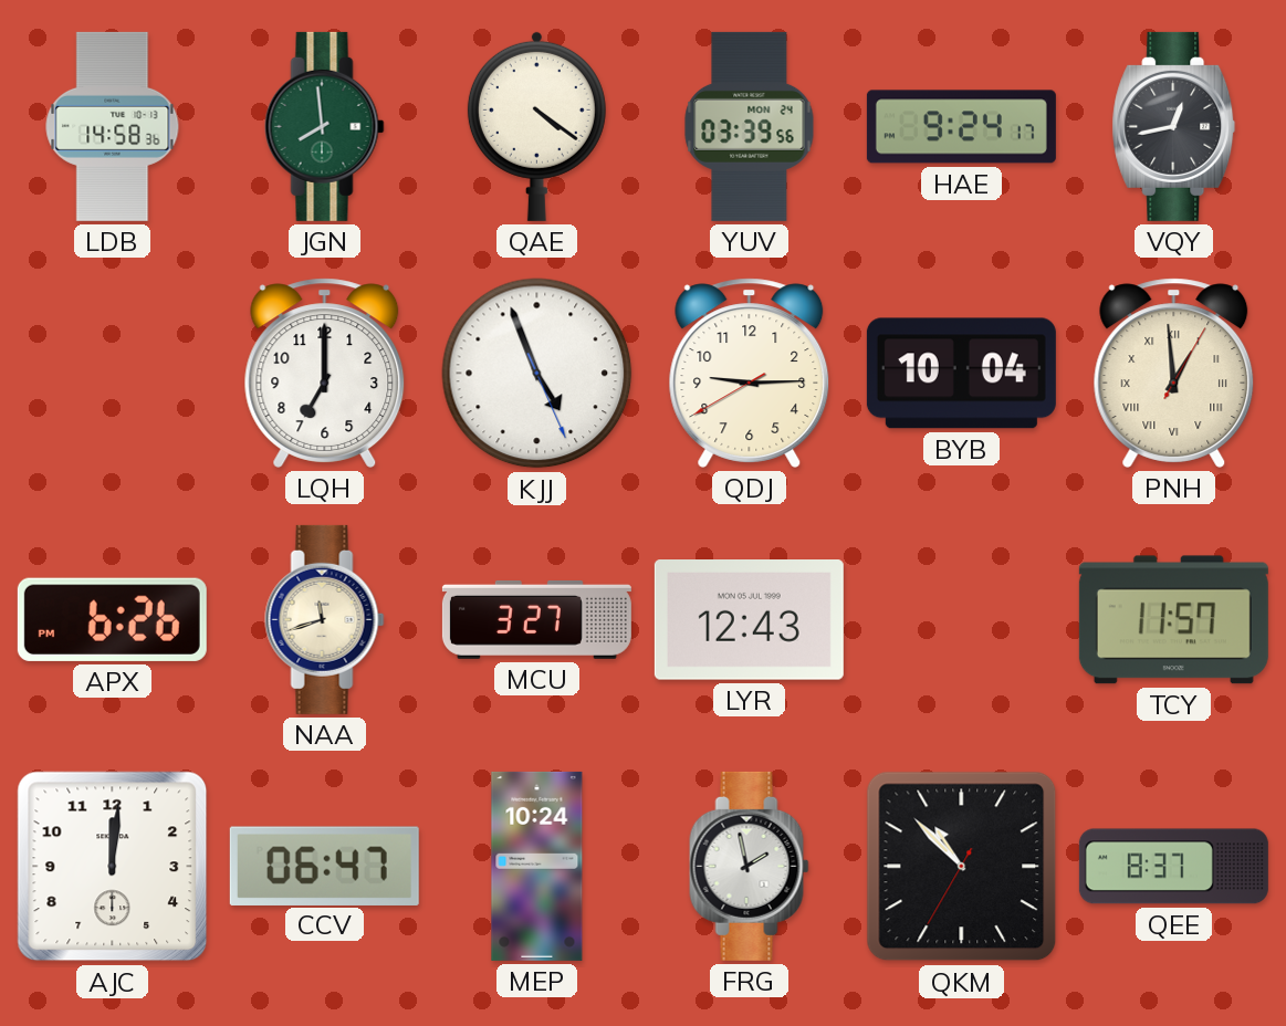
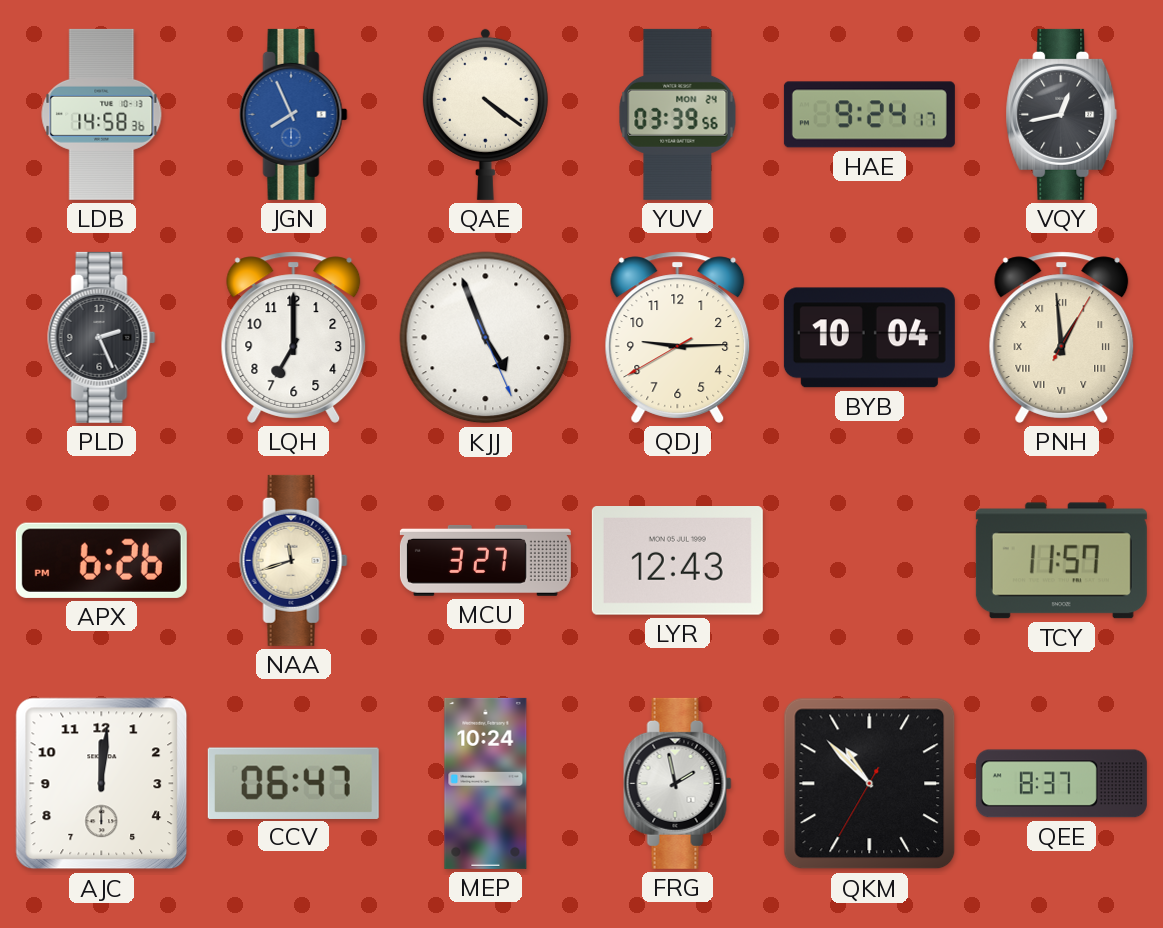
JGN: 7:59 -> 7:56 (294, 114)
JGN dial: green -> blue (294, 114)
PLD: none -> 2:26 (102, 337)
